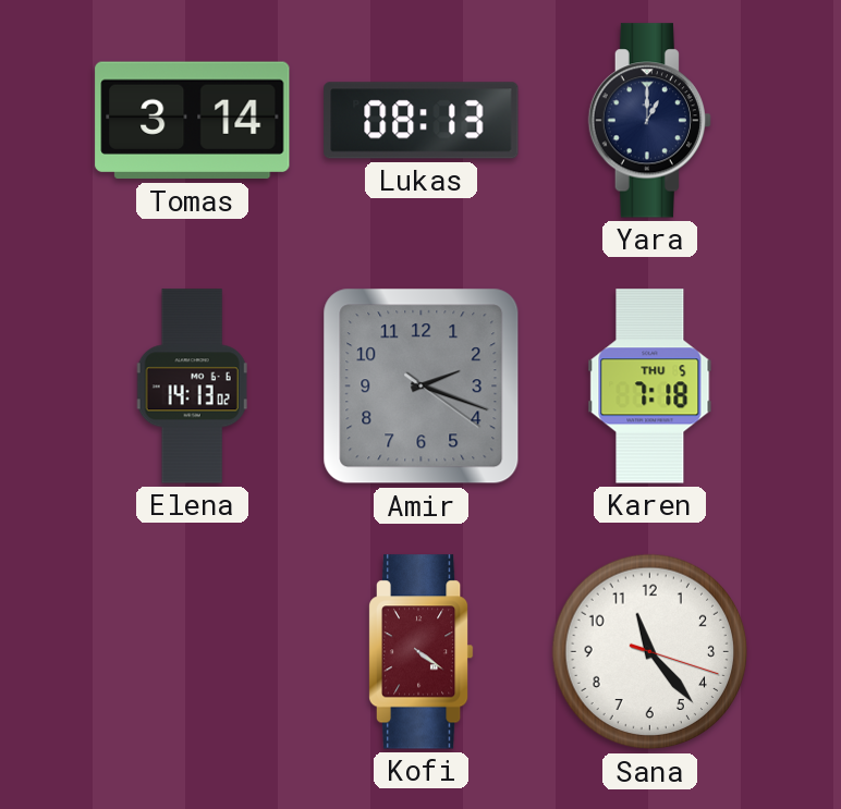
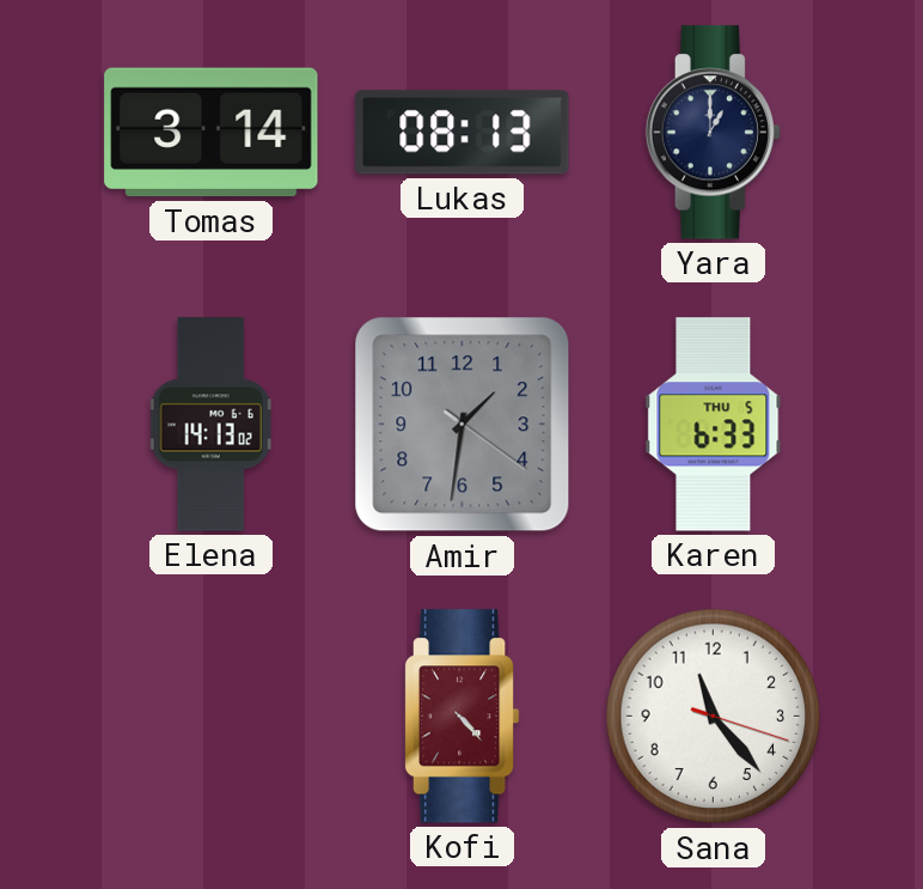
Amir: 2:18 -> 1:31 (463, 425)
Karen: 7:18 -> 6:33 (714, 425)
Kofi: 4:21 -> 4:23 (461, 717)
